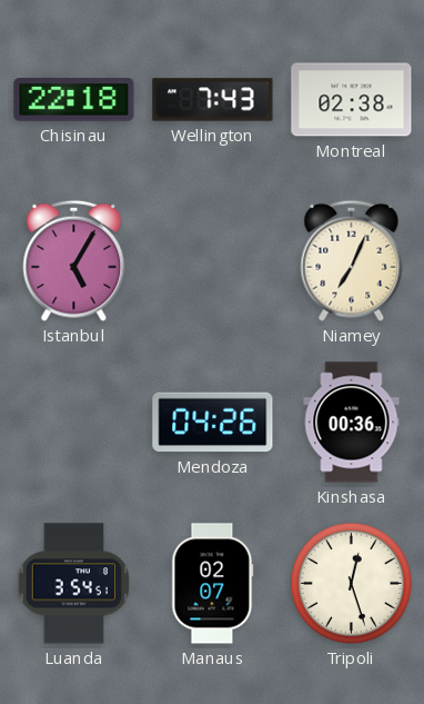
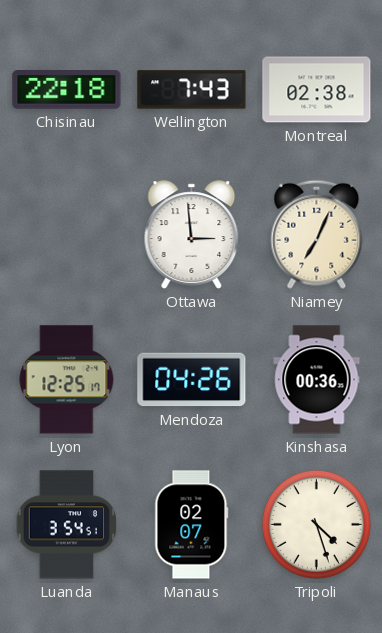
Istanbul: 5:05 -> none (74, 260)
Ottawa: none -> 2:59 (192, 235)
Lyon: none -> 12:25 (67, 380)
Tripoli: 12:27 -> 4:27 (316, 524)
